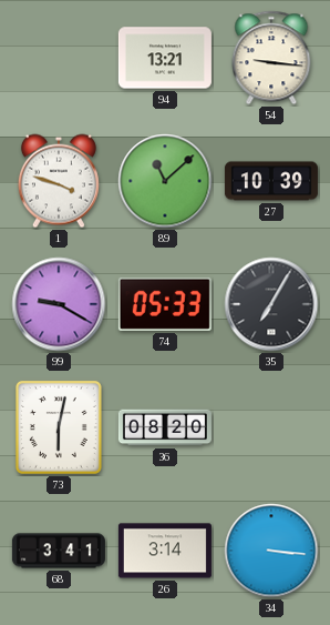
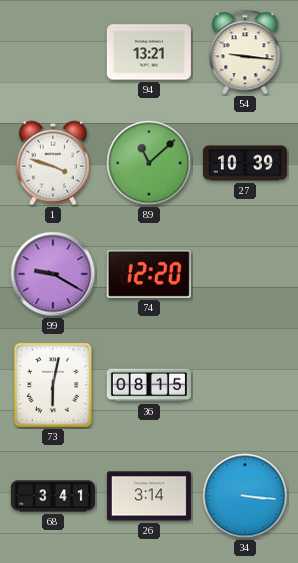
74: 05:33 -> 12:20 (149, 274)
35: 7:05 -> none (271, 304)
36: 08:20 -> 08:15 (149, 385)
